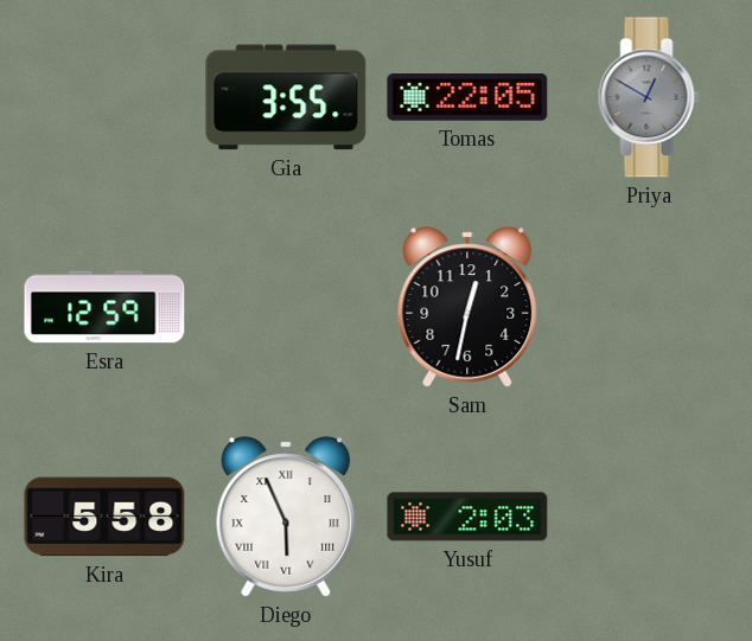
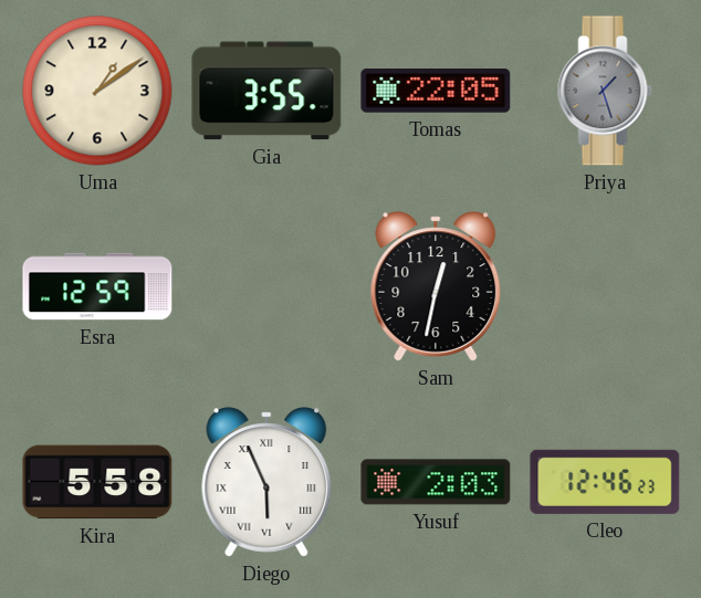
Uma: none -> 1:09 (97, 91)
Priya: 12:50 -> 1:27 (605, 91)
Cleo: none -> 12:46 (605, 482)
